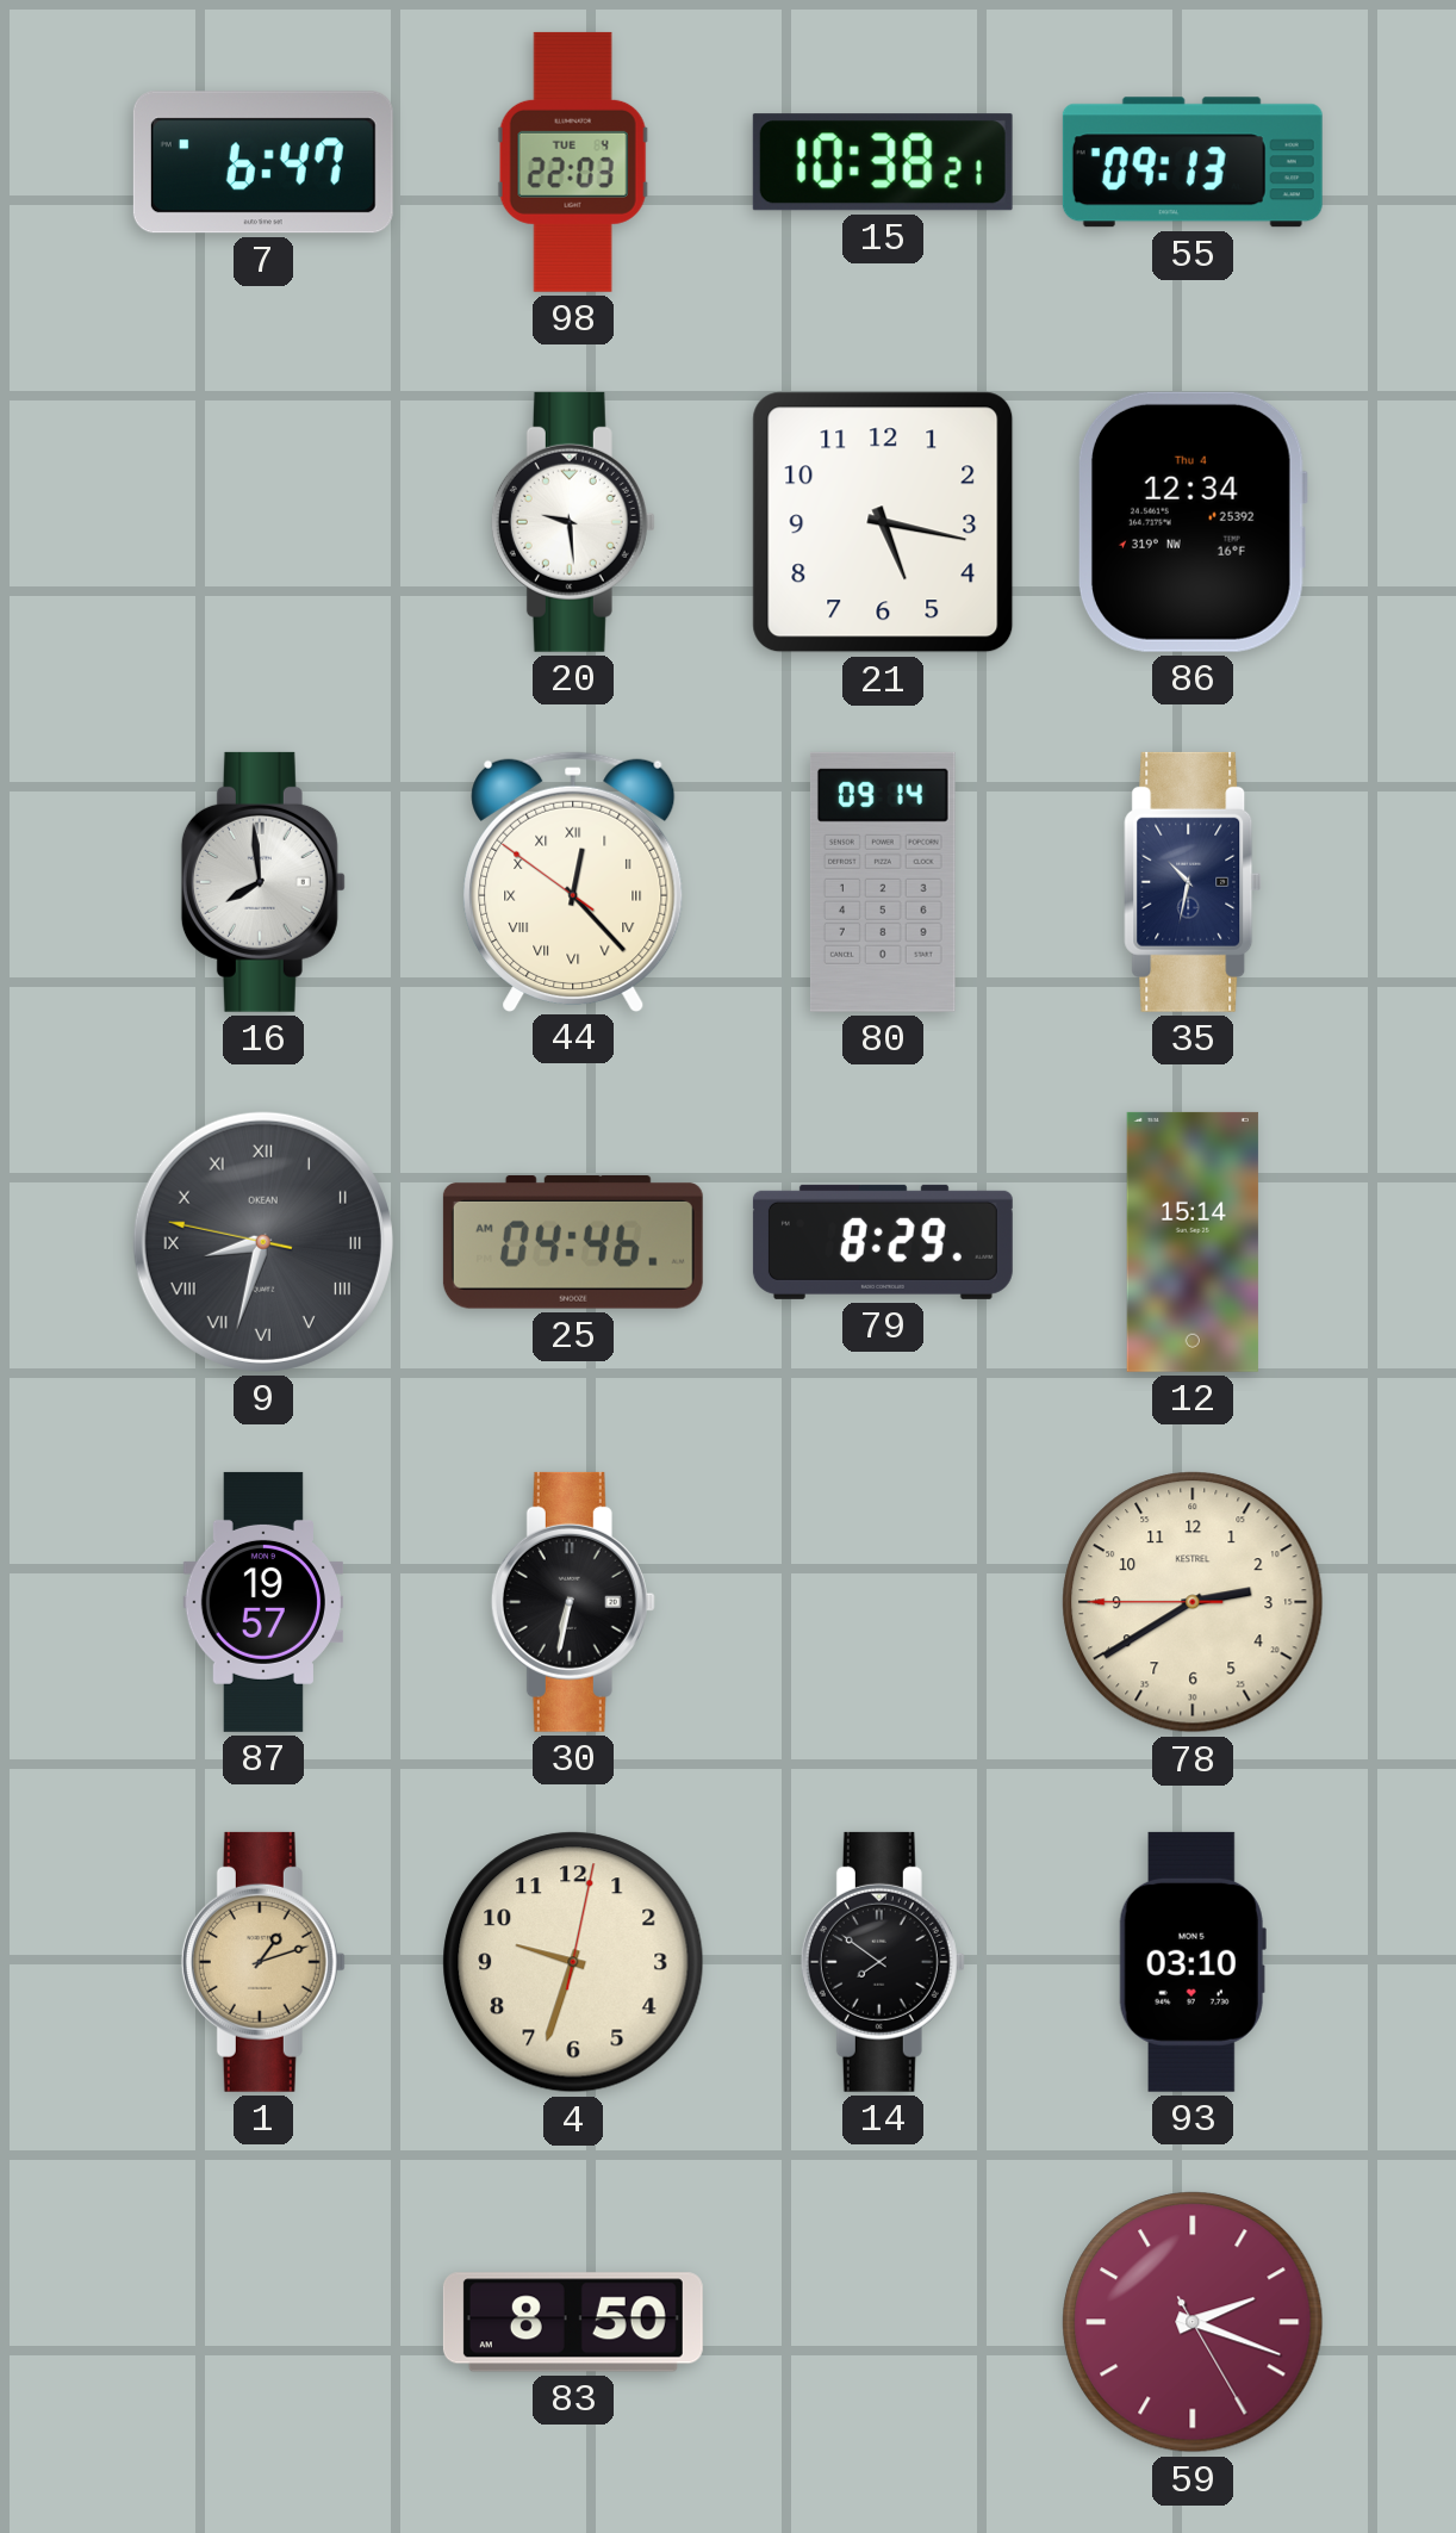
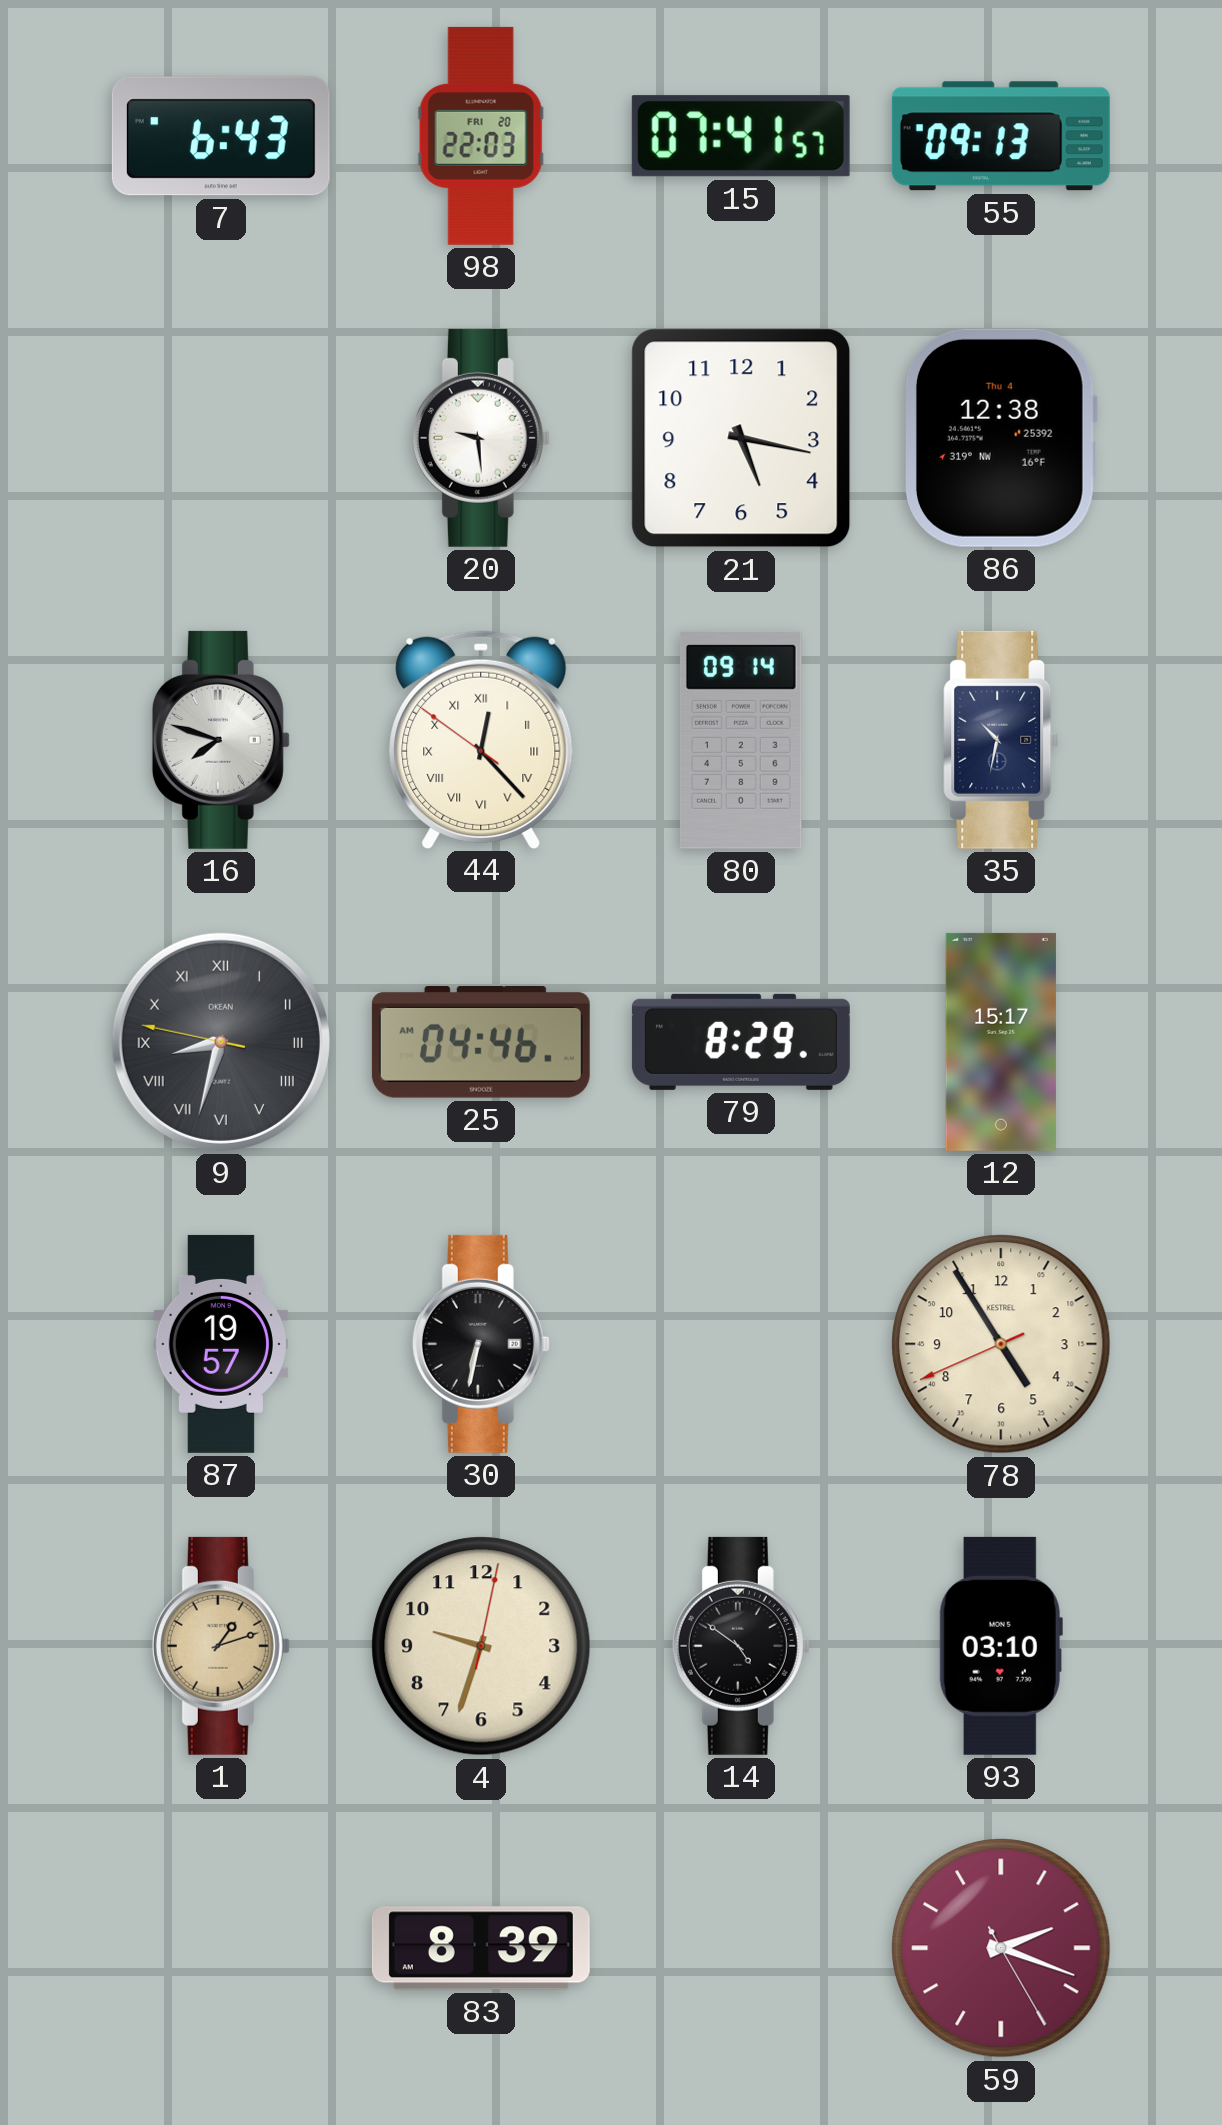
7: 6:47 -> 6:43 (221, 136)
98 date: TUE 4 -> FRI 20 (481, 136)
15: 10:38 -> 07:41 (741, 136)
86: 12:34 -> 12:38 (1000, 438)
16: 7:59 -> 7:48 (221, 740)
12: 15:14 -> 15:17 (1001, 1042)
78: 2:39 -> 4:54 (1001, 1344)
14: 7:51 -> 4:51 (741, 1646)
83: 8:50 -> 8:39 (481, 1948)
